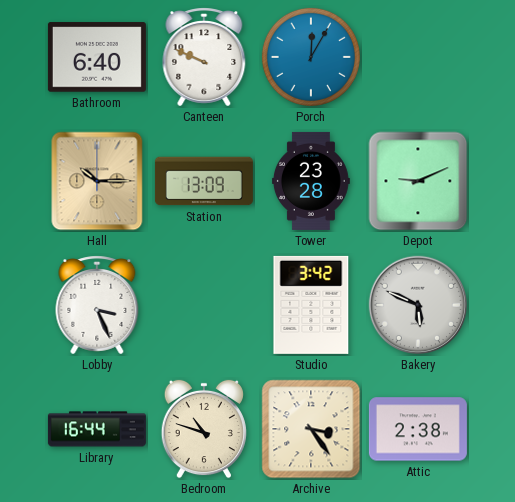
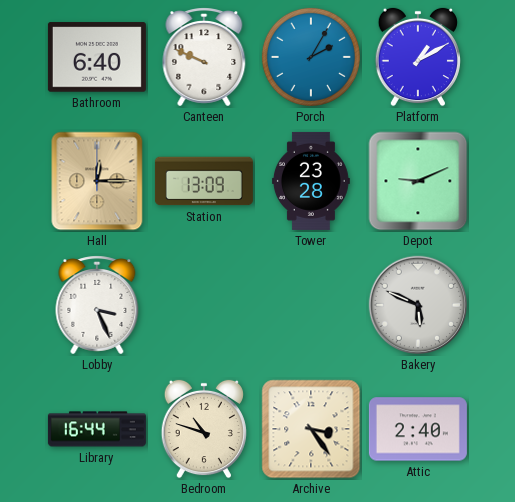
Porch: 12:05 -> 2:05 (311, 57)
Platform: none -> 1:10 (418, 57)
Hall: 10:15 -> 12:15 (97, 181)
Studio: 3:42 -> none (311, 305)
Attic: 2:38 -> 2:40 (418, 429)
